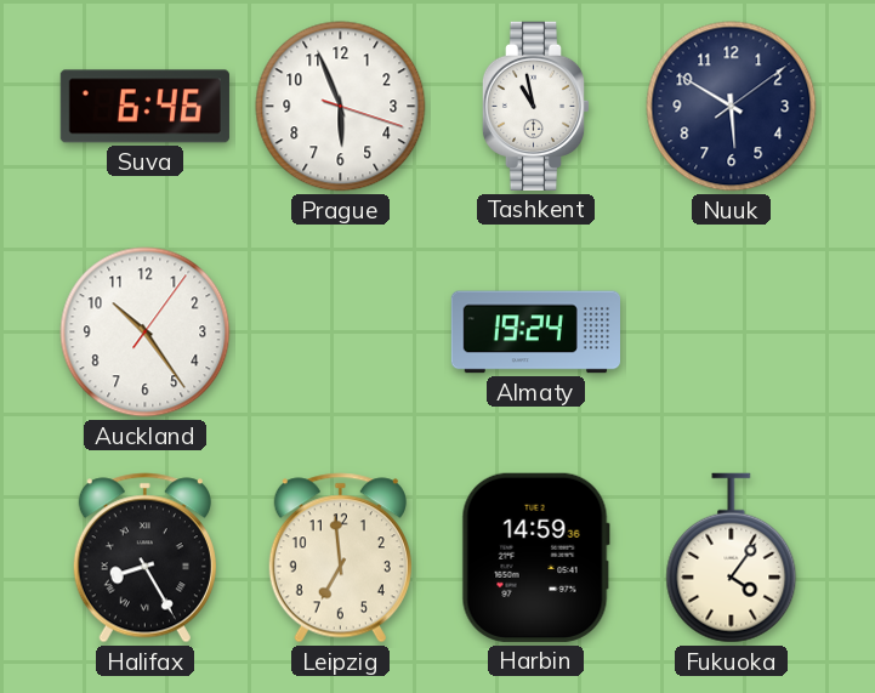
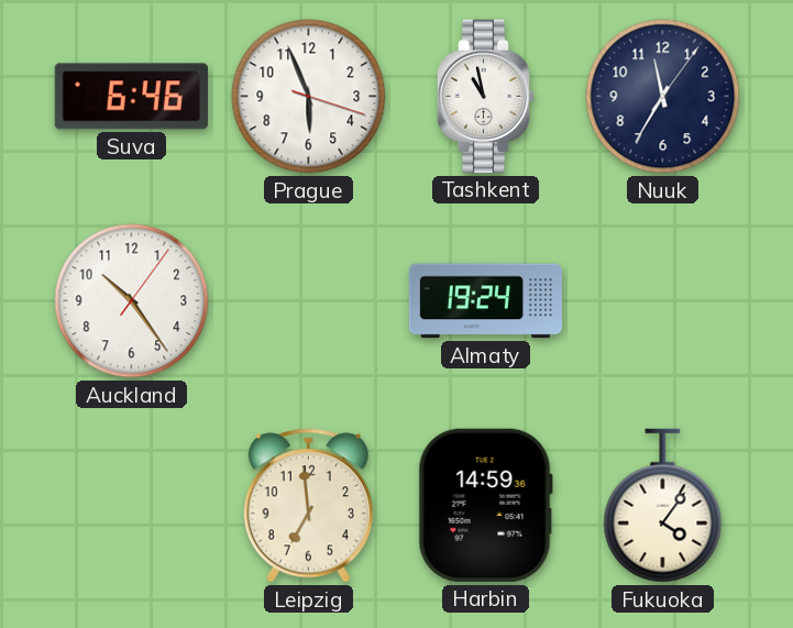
Nuuk: 5:50 -> 11:35 (663, 97)
Halifax: 8:25 -> none (144, 558)
